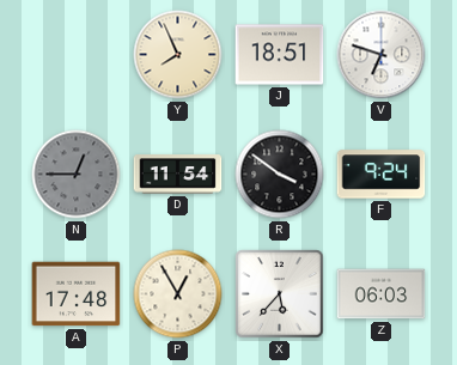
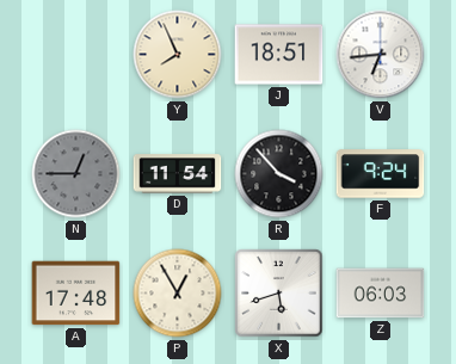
V: 6:48 -> 6:44 (381, 55)
R: 3:51 -> 3:53 (279, 174)
X: 5:37 -> 5:42 (279, 294)
